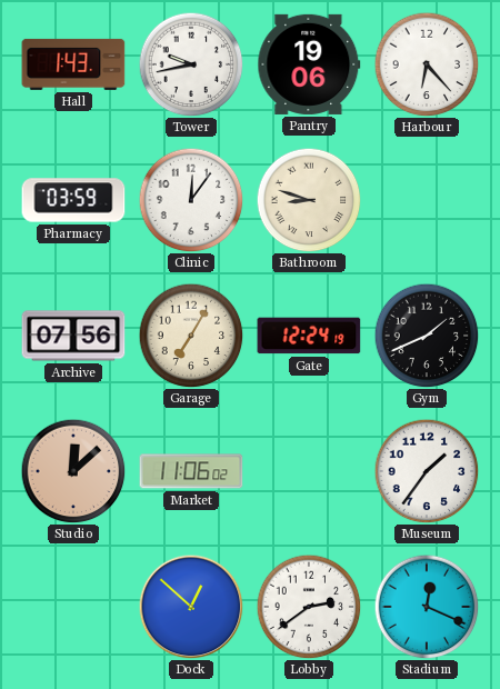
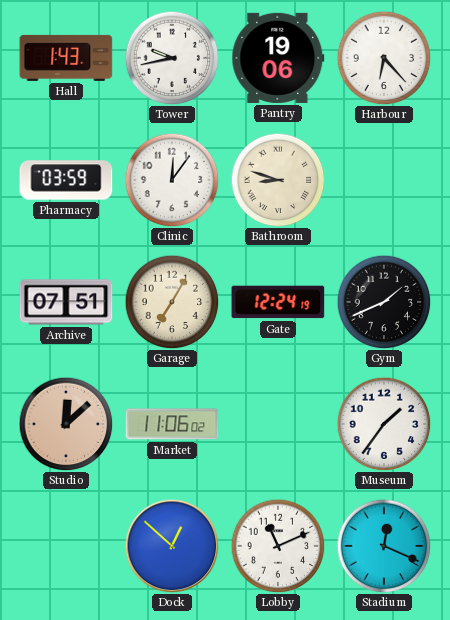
Archive: 07:56 -> 07:51 (66, 302)
Lobby: 2:39 -> 11:11 (278, 546)
